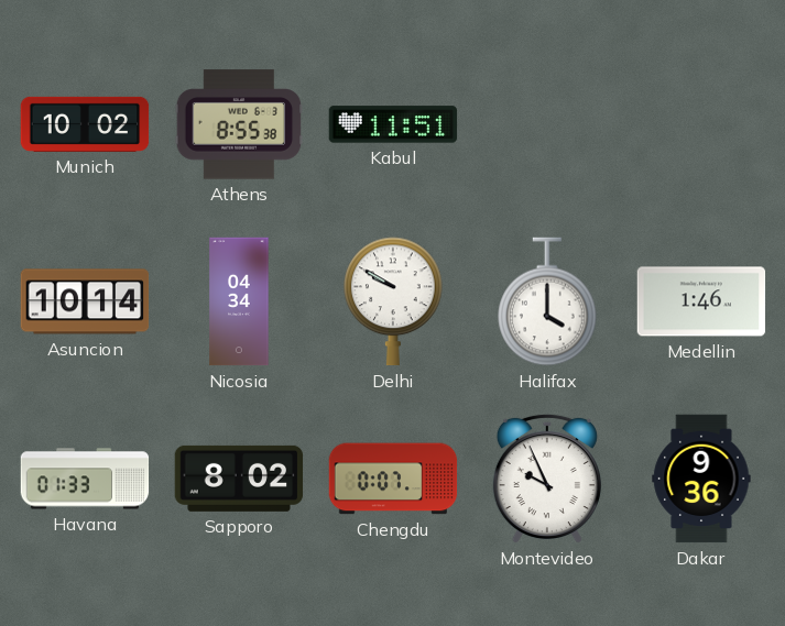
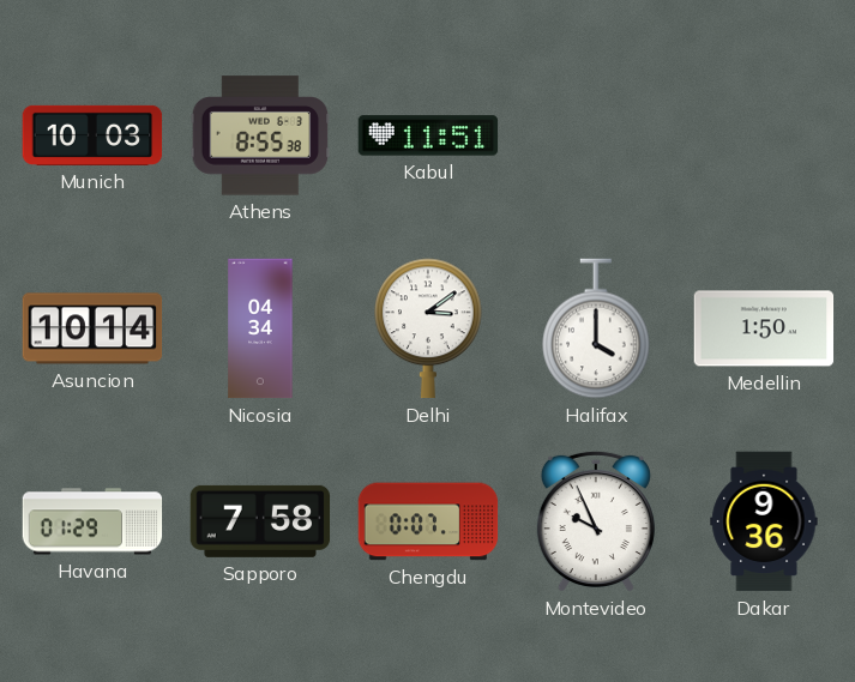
Munich: 10:02 -> 10:03 (92, 135)
Delhi: 9:50 -> 3:09 (428, 328)
Medellin: 1:46 -> 1:50 (764, 328)
Havana: 01:33 -> 01:29 (92, 521)
Sapporo: 8:02 -> 7:58 (260, 521)
